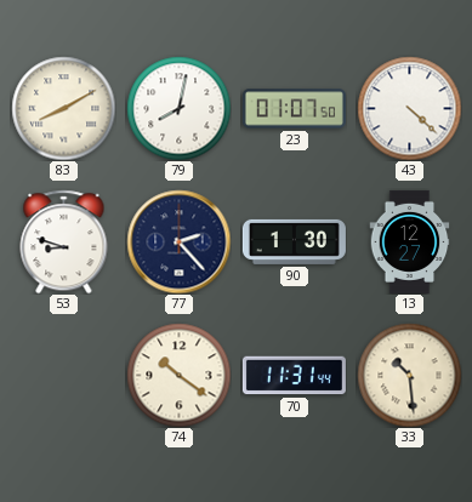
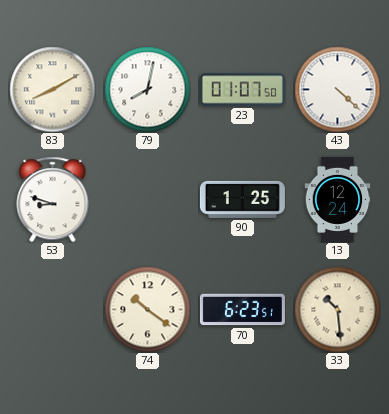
77: 2:23 -> none (178, 241)
90: 1:30 -> 1:25 (242, 199)
13: 12:27 -> 12:24 (338, 199)
70: 11:31 -> 6:23 (242, 310)
